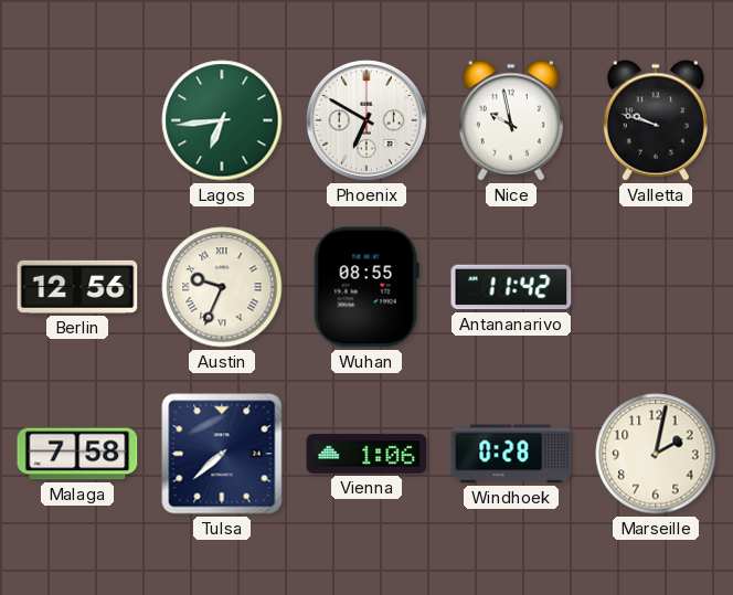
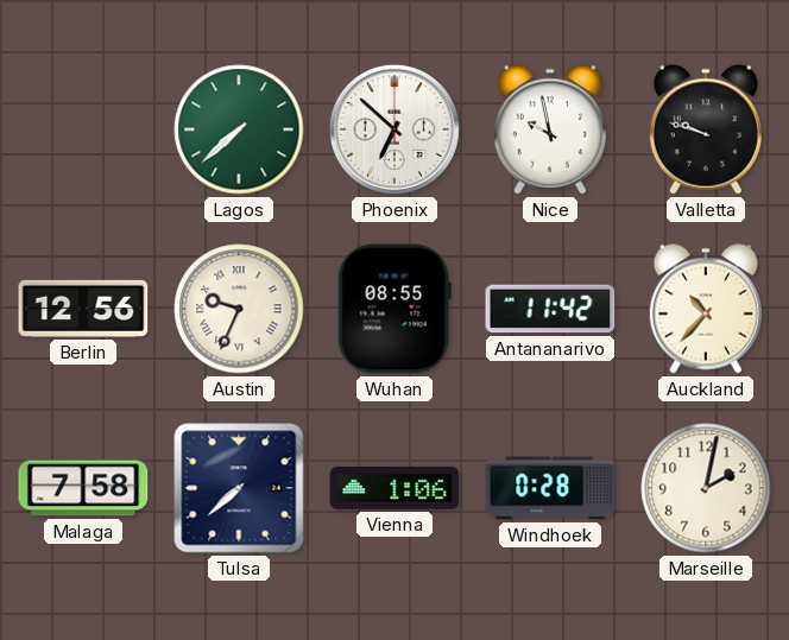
Lagos: 6:44 -> 7:38 (239, 129)
Phoenix: 6:50 -> 6:52 (394, 129)
Auckland: none -> 10:37 (706, 309)
